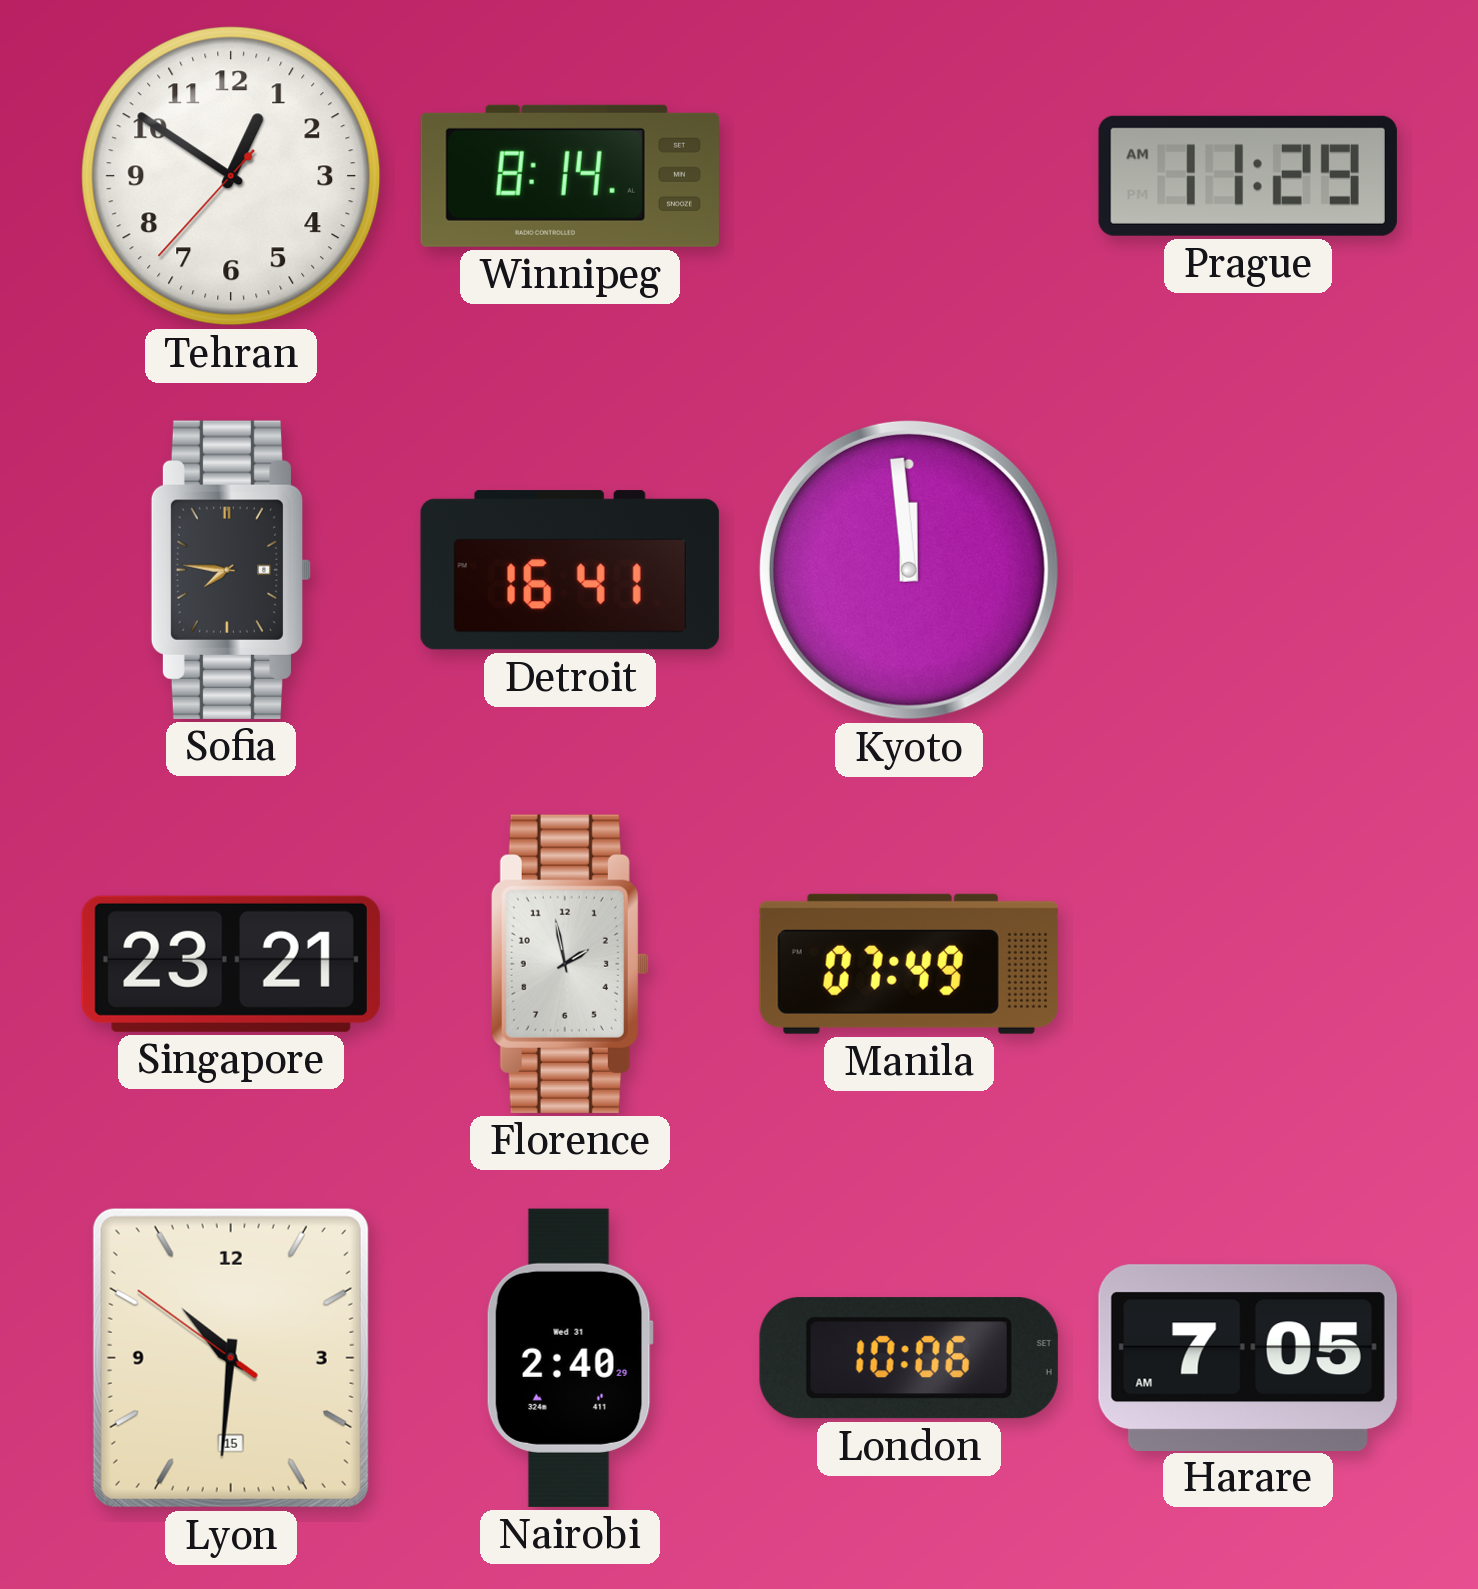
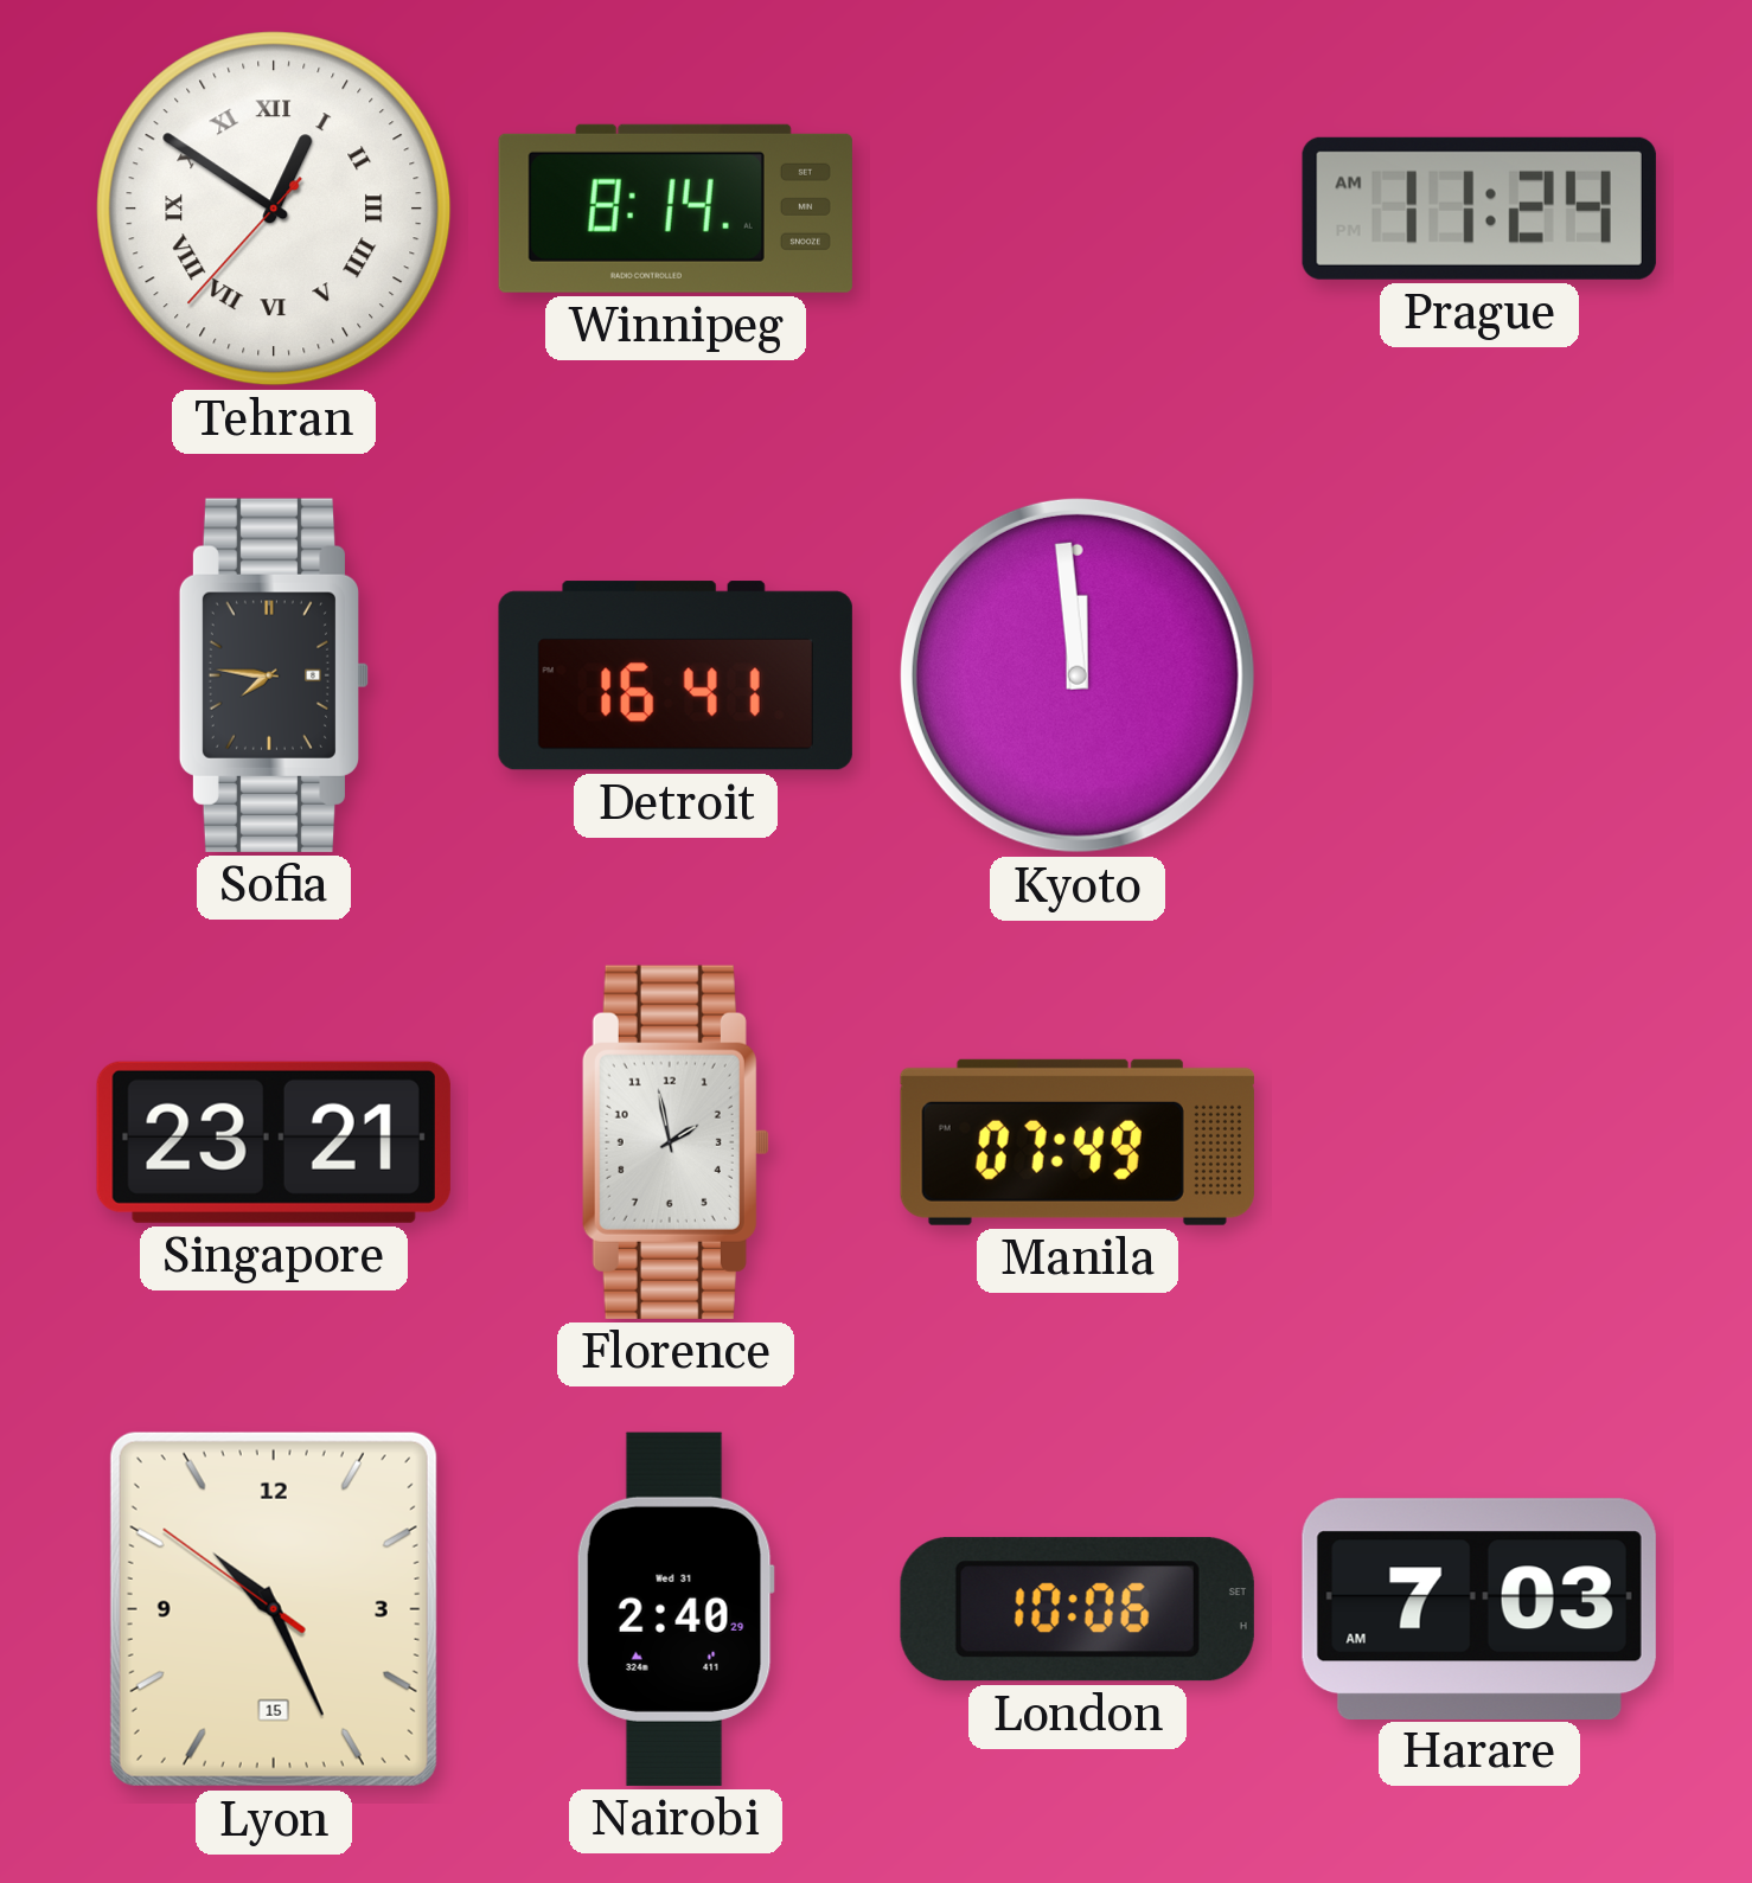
Tehran numerals: Arabic -> Roman (274, 209)
Prague: 11:29 -> 11:24 (1479, 209)
Lyon: 10:30 -> 10:25 (274, 1609)
Harare: 7:05 -> 7:03 (1479, 1608)
